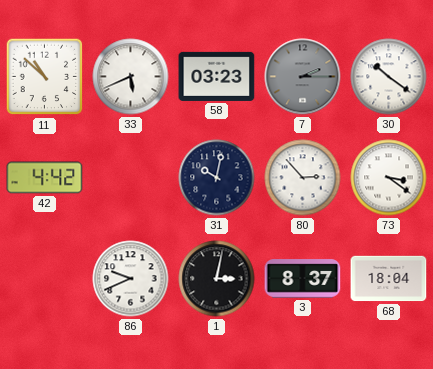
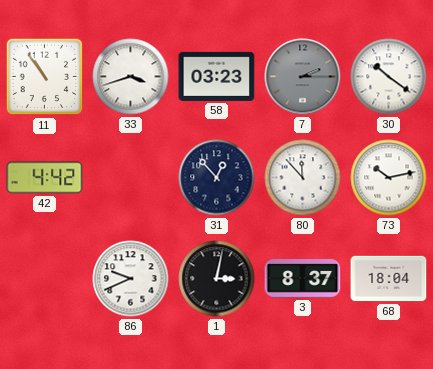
11: 10:52 -> 10:54 (45, 77)
33: 5:41 -> 3:42 (131, 77)
31: 10:02 -> 12:53 (217, 178)
80: 2:53 -> 11:53 (303, 178)
73: 3:21 -> 10:13 (389, 178)
